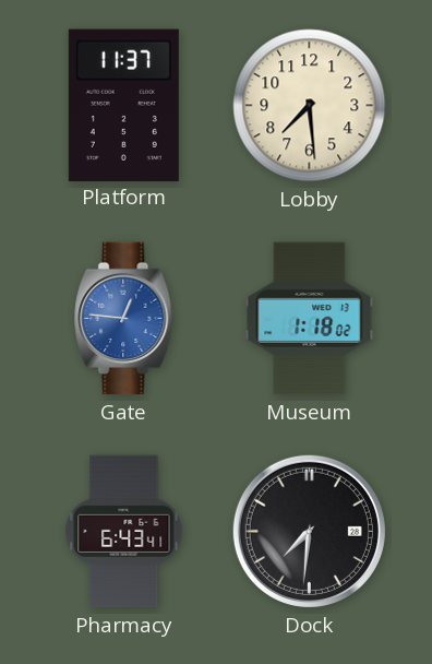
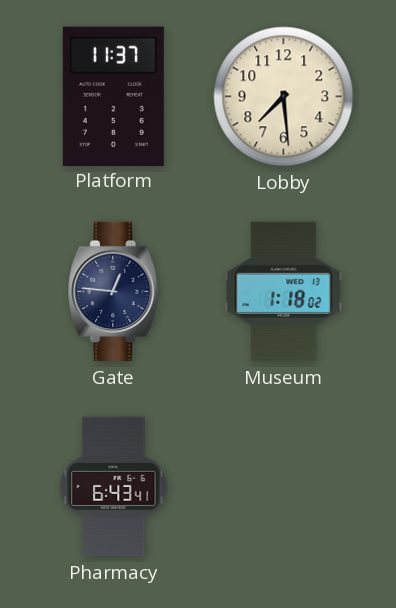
Gate dial: blue -> navy (114, 292)
Dock: 7:31 -> none (309, 531)
